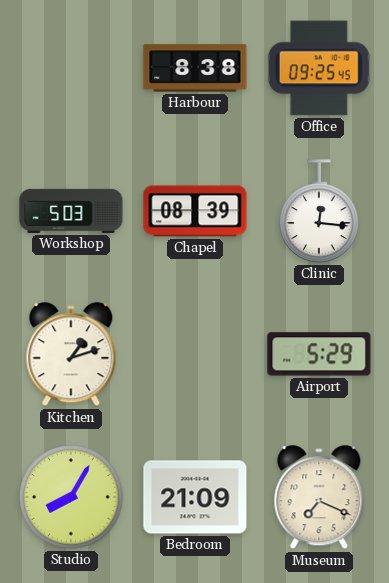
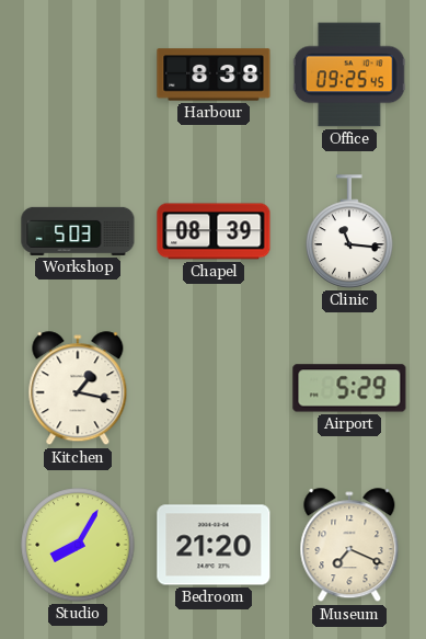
Clinic: 12:16 -> 11:16 (349, 231)
Kitchen: 1:12 -> 1:17 (78, 389)
Bedroom: 21:09 -> 21:20 (214, 545)
